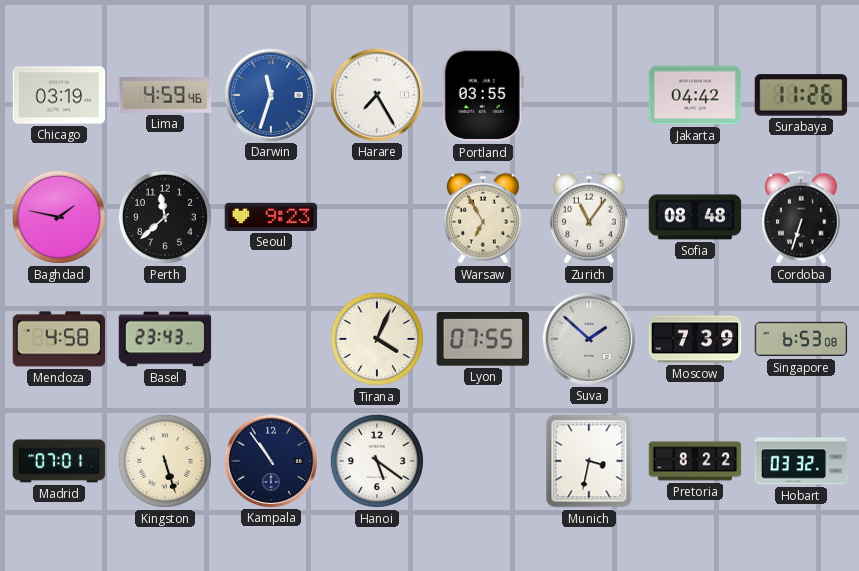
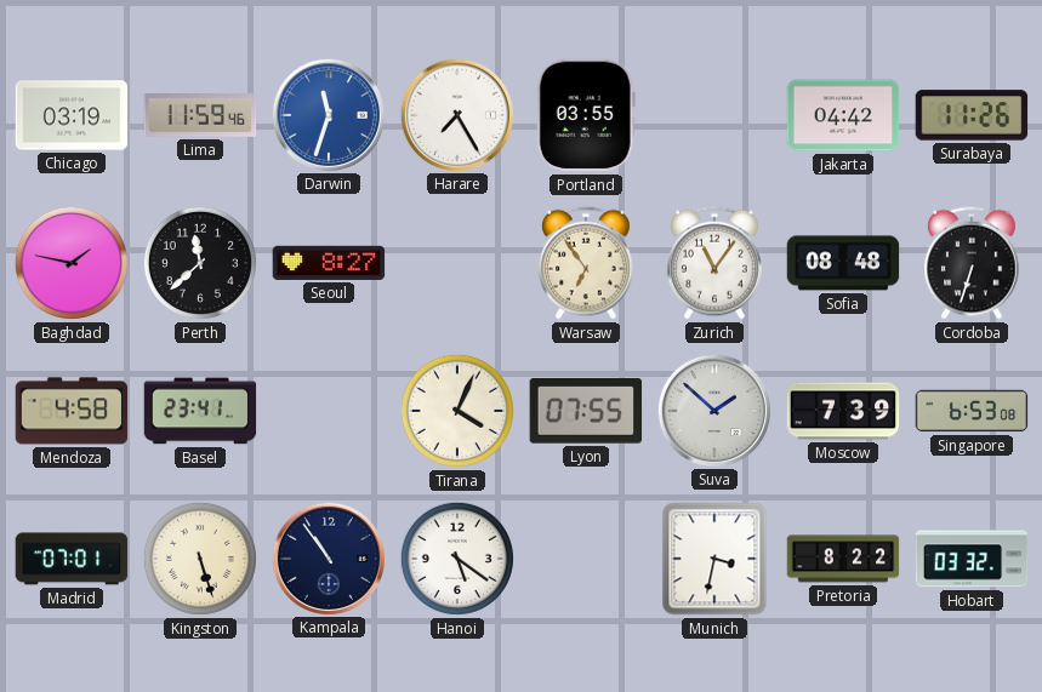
Lima: 4:59 -> 11:59 (200, 115)
Seoul: 9:23 -> 8:27 (329, 263)
Warsaw: 6:55 -> 6:54 (587, 263)
Basel: 23:43 -> 23:41 (200, 411)
